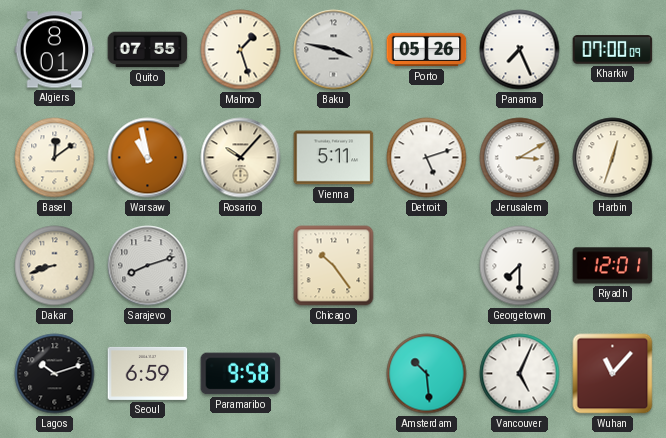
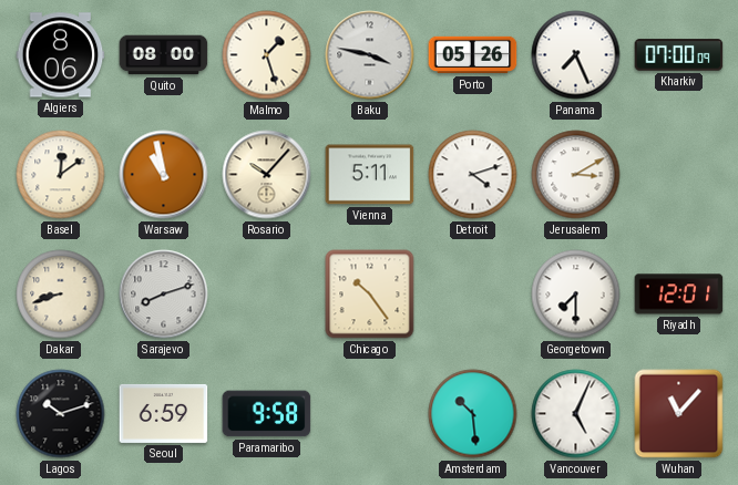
Algiers: 8:01 -> 8:06 (61, 55)
Quito: 07:55 -> 08:00 (164, 55)
Detroit: 5:12 -> 4:12 (473, 175)
Harbin: 12:33 -> none (613, 158)
